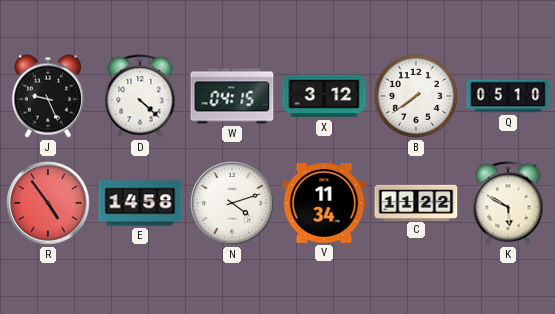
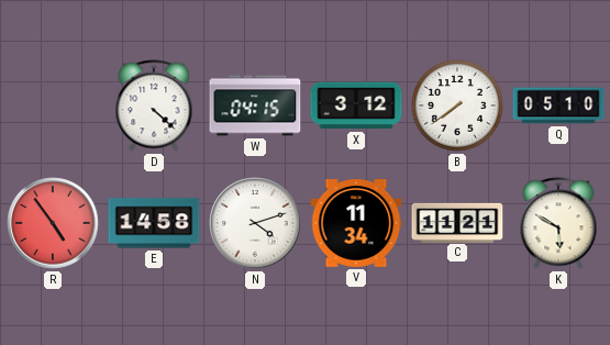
J: 9:26 -> none (48, 96)
C: 11:22 -> 11:21 (457, 222)
